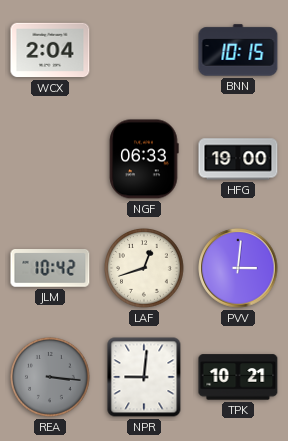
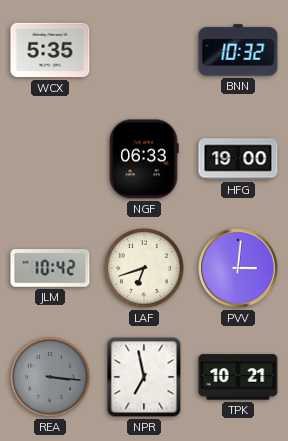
WCX: 2:04 -> 5:35 (50, 50)
BNN: 10:15 -> 10:32 (238, 50)
LAF: 12:42 -> 6:42 (145, 269)
NPR: 9:01 -> 6:58 (144, 377)
